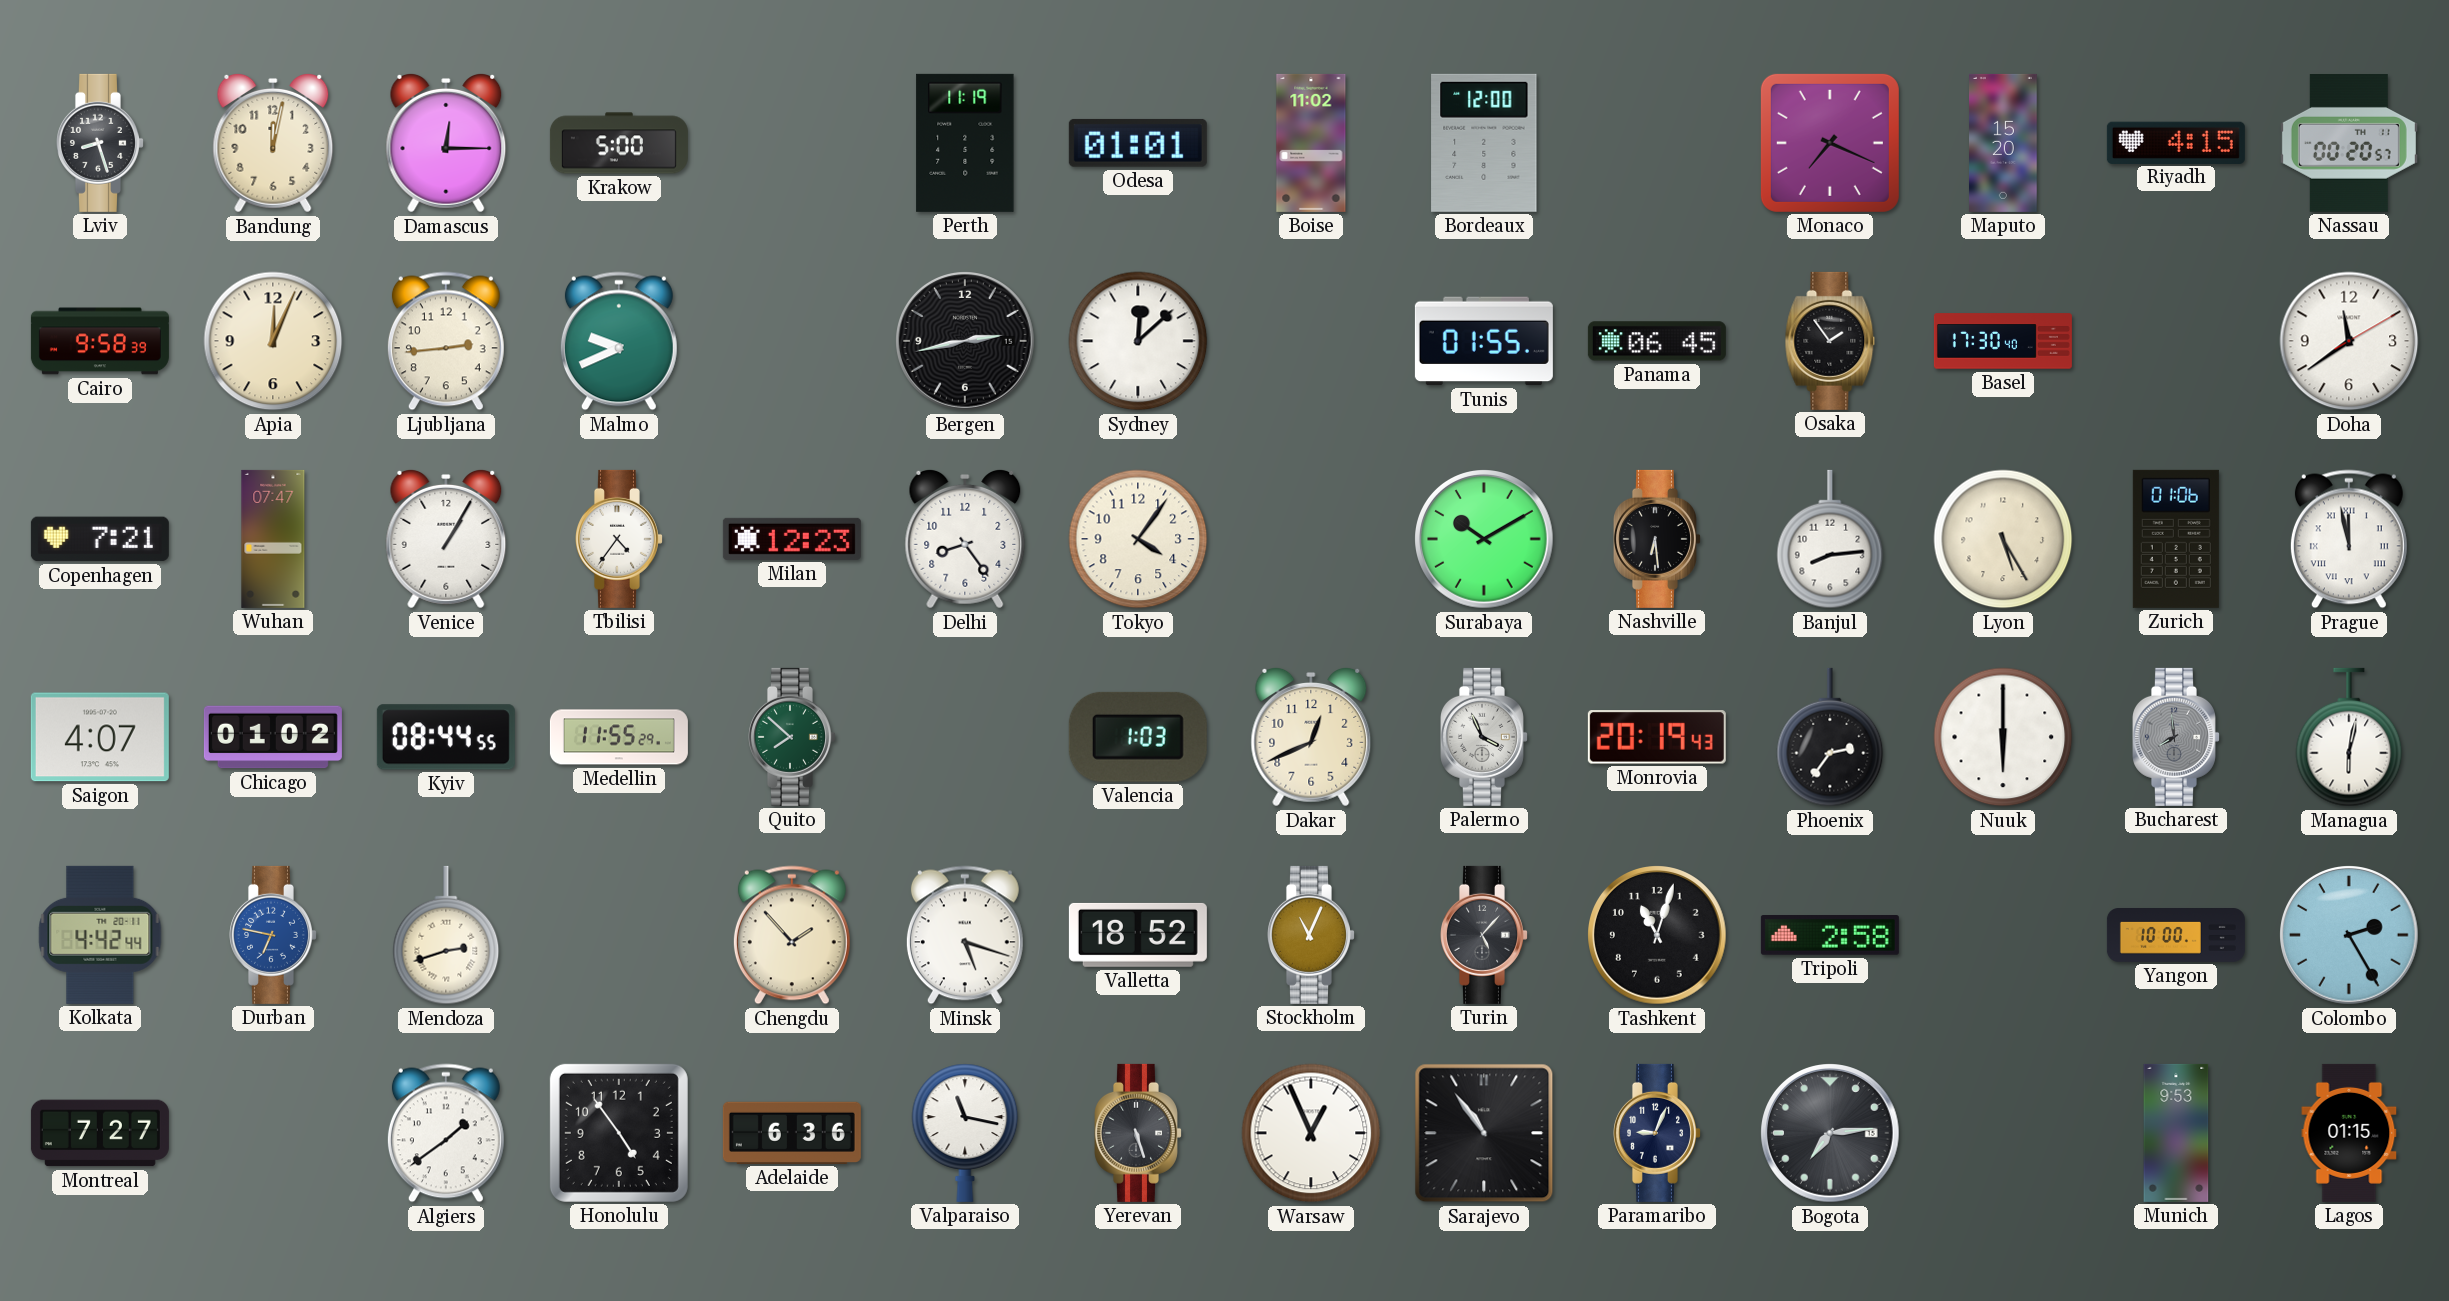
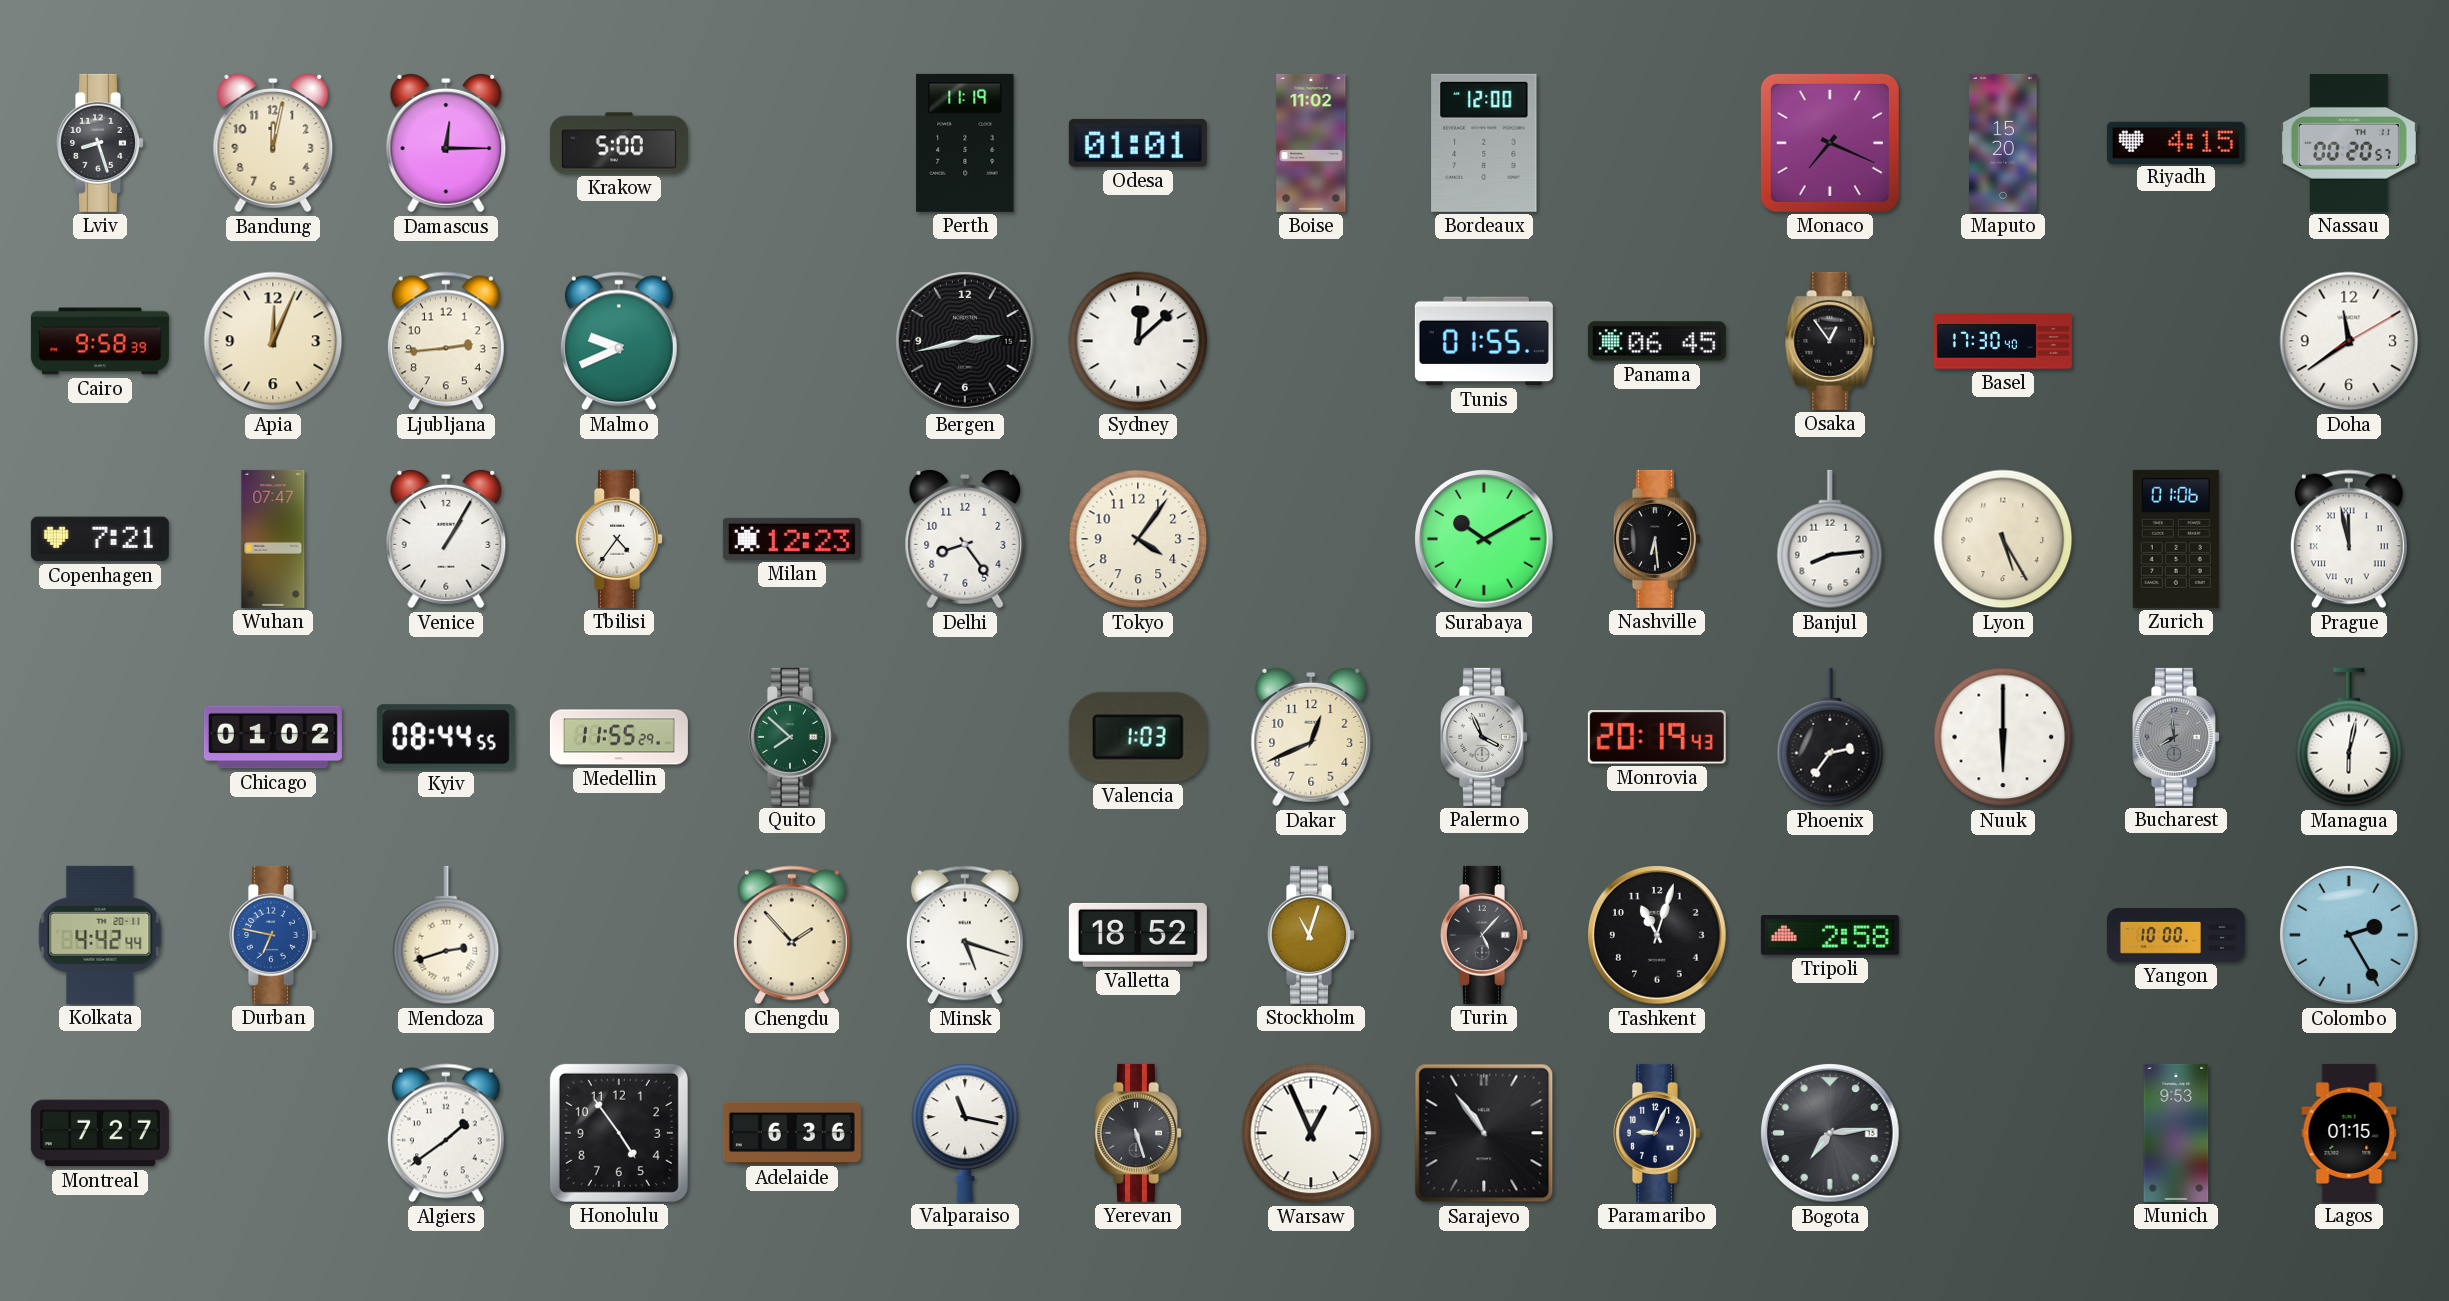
Osaka: 1:54 -> 12:54 (1830, 341)
Saigon: 4:07 -> none (100, 737)
Stockholm: 11:04 -> 11:03 (1312, 935)
